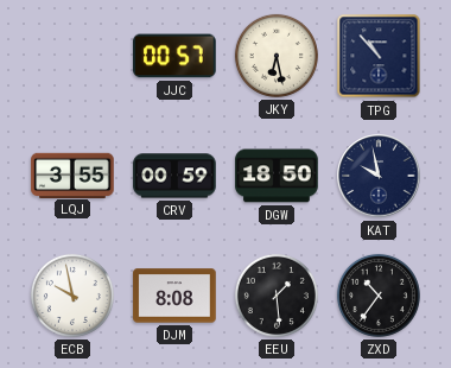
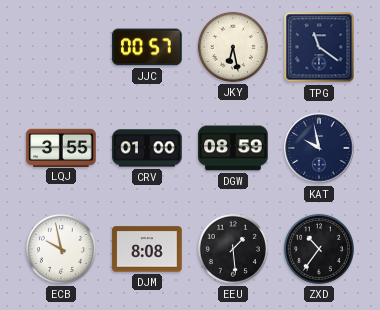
TPG: 10:53 -> 11:21 (319, 47)
CRV: 00:59 -> 01:00 (147, 148)
DGW: 18:50 -> 08:59 (233, 148)
